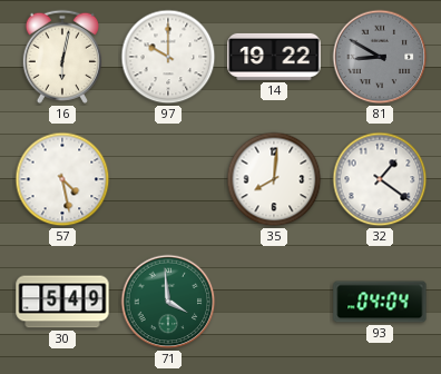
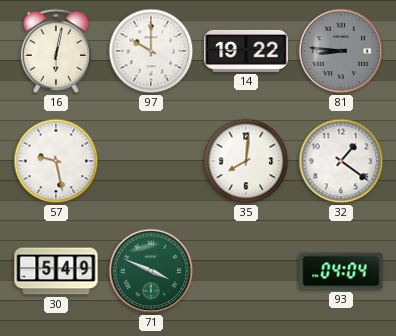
81: 8:50 -> 8:46 (341, 51)
57: 4:28 -> 9:28 (56, 161)
71: 3:59 -> 3:49 (151, 271)
